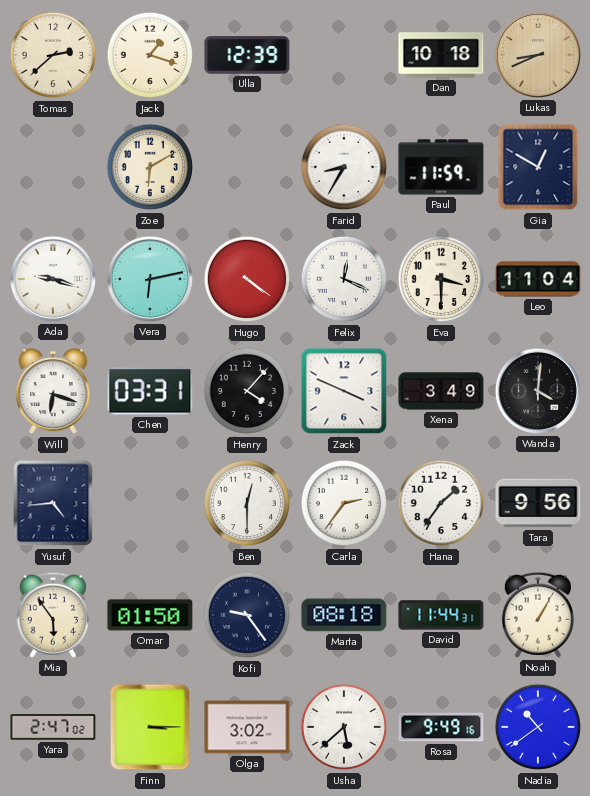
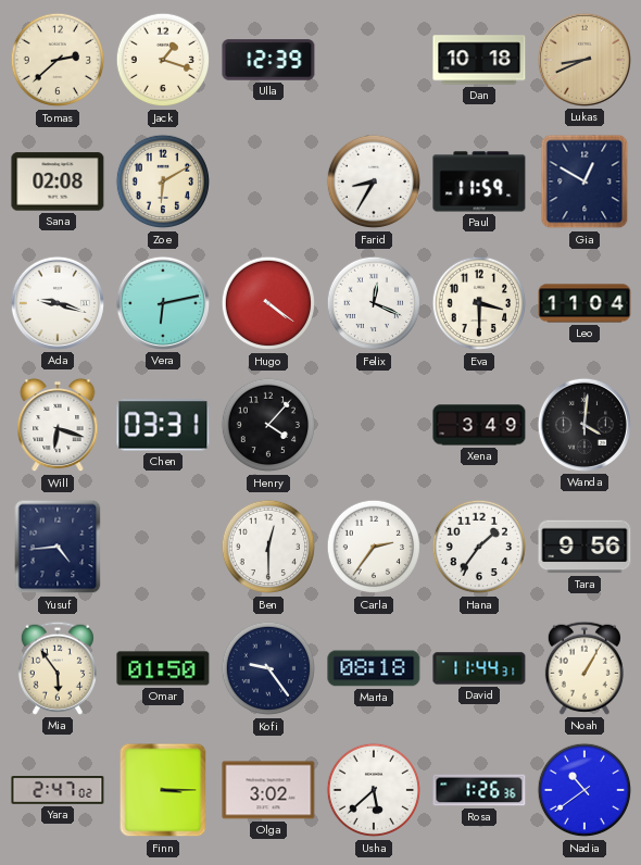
Sana: none -> 02:08 (58, 181)
Zack: 3:49 -> none (344, 391)
Rosa: 9:49 -> 1:26 (479, 790)
